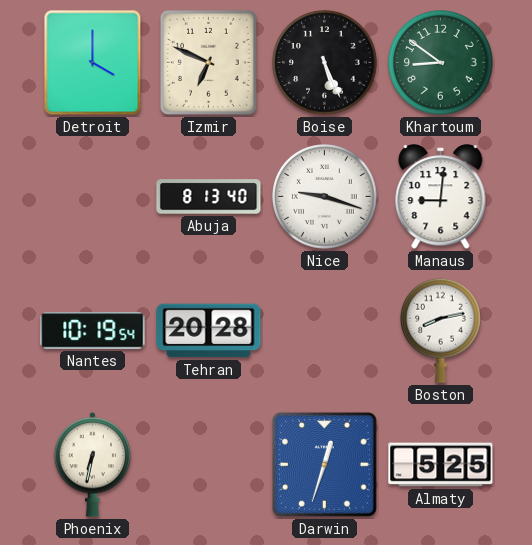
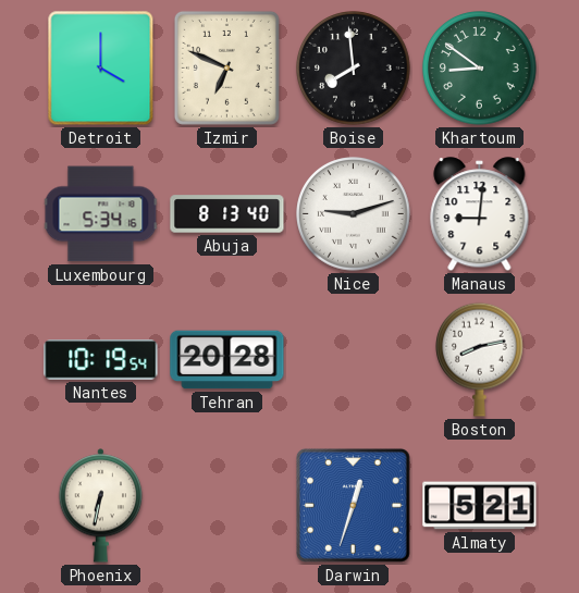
Boise: 5:26 -> 7:59 (354, 69)
Luxembourg: none -> 5:34 (101, 214)
Nice: 9:18 -> 9:12 (354, 214)
Almaty: 5:25 -> 5:21 (480, 506)
